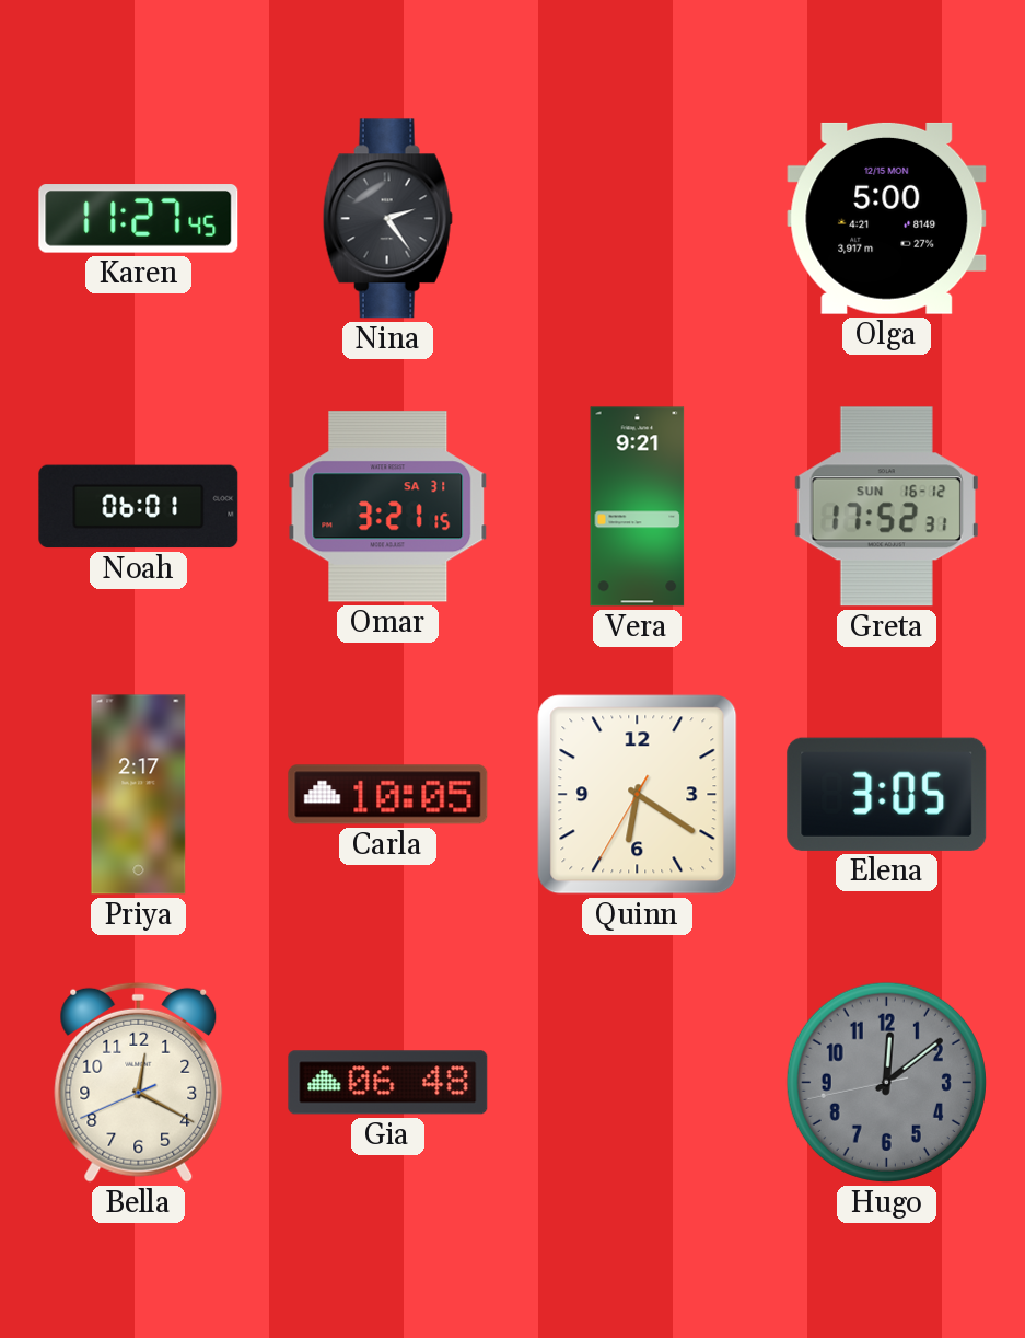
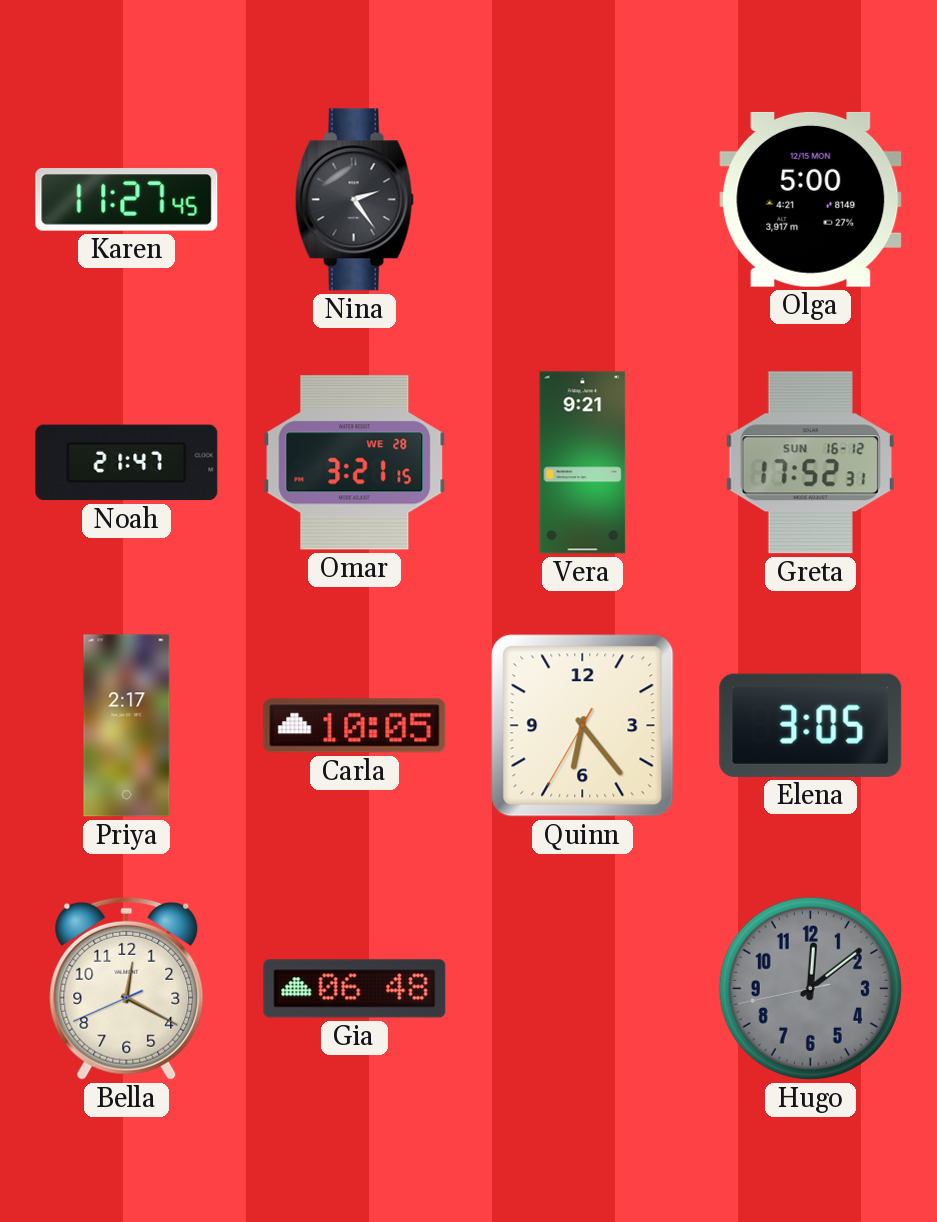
Noah: 06:01 -> 21:47 (127, 463)
Omar date: SA 31 -> WE 28 (355, 463)
Quinn: 6:20 -> 6:23 (583, 726)
